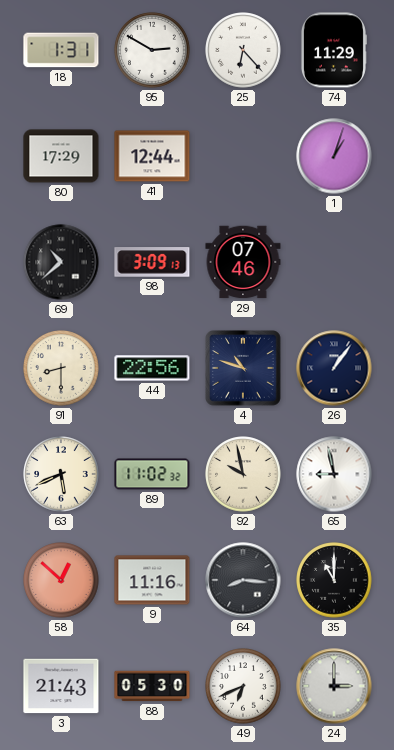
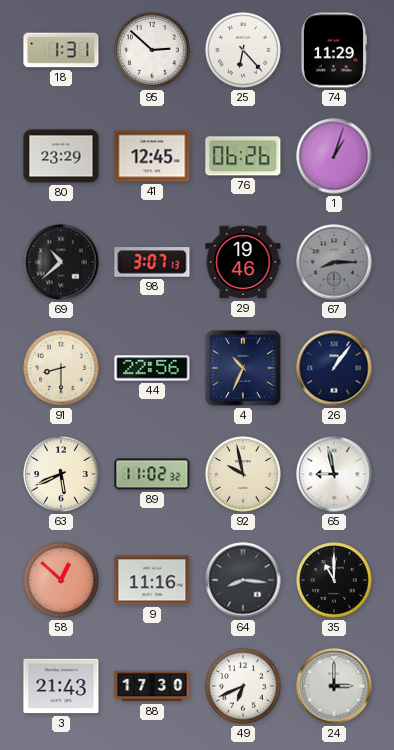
95: 2:50 -> 2:52 (152, 50)
80: 17:29 -> 23:29 (61, 156)
41: 12:44 -> 12:45 (152, 156)
76: none -> 06:26 (243, 156)
98: 3:09 -> 3:07 (152, 262)
29: 07:46 -> 19:46 (243, 262)
67: none -> 8:15 (334, 262)
4: 10:48 -> 10:34 (244, 369)
88: 05:30 -> 17:30 (152, 686)
